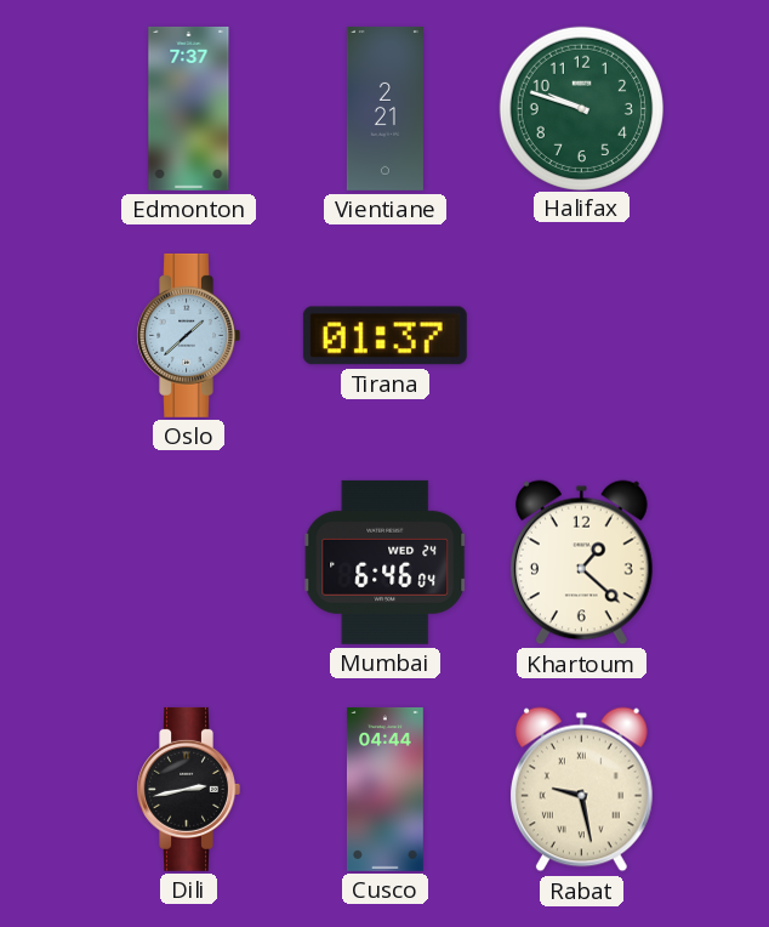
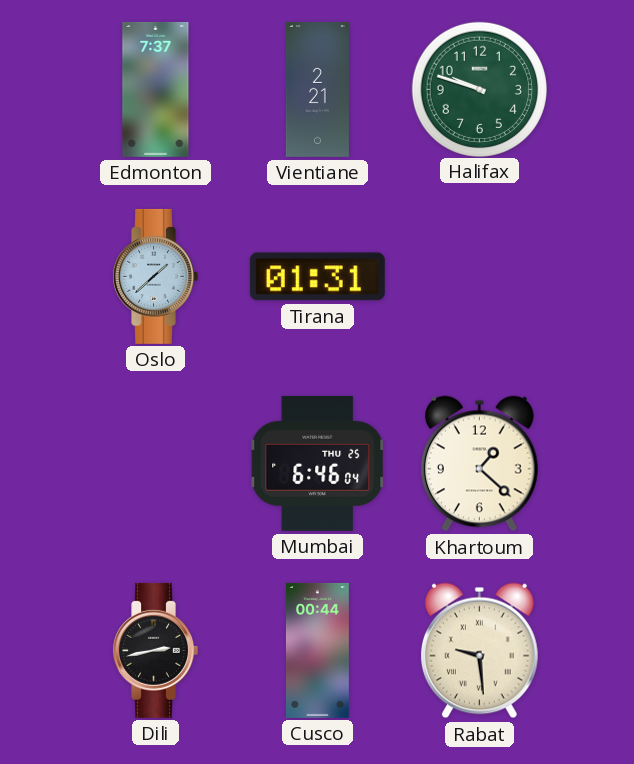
Tirana: 01:37 -> 01:31 (317, 277)
Mumbai date: WED 24 -> THU 25 (318, 463)
Cusco: 04:44 -> 00:44 (318, 650)
Rabat: 9:28 -> 9:29 (479, 651)
